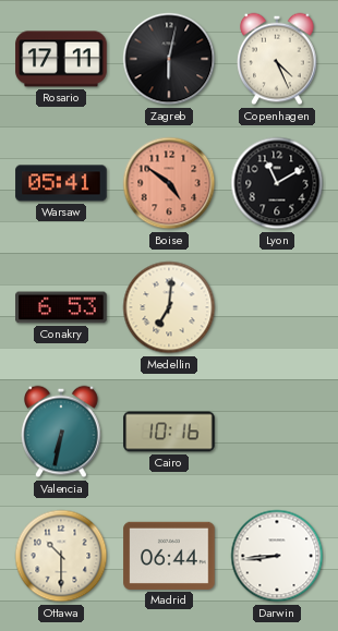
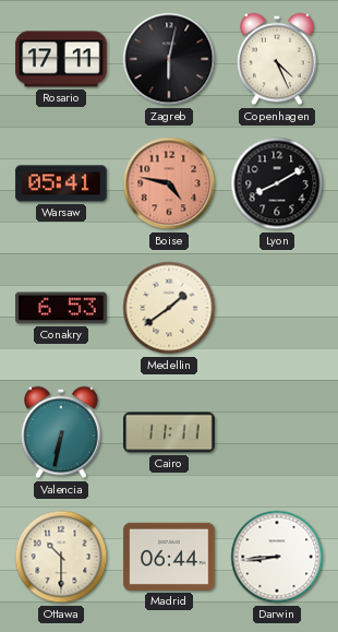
Boise: 4:51 -> 4:47 (169, 183)
Lyon: 11:10 -> 8:10 (277, 183)
Medellin: 7:01 -> 1:39 (169, 308)
Cairo: 10:16 -> 11:11 (169, 432)
